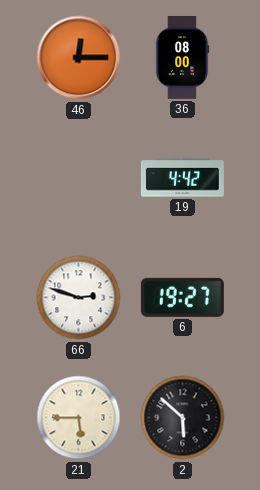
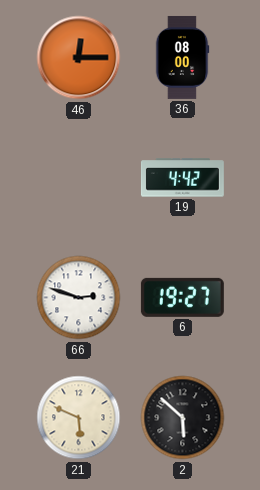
21: 5:45 -> 5:49 (79, 418)
